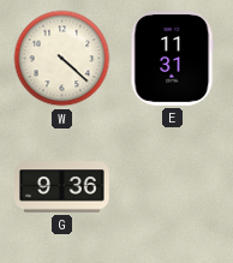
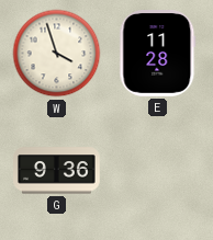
W: 4:22 -> 3:57 (57, 54)
E: 11:31 -> 11:28 (158, 54)
